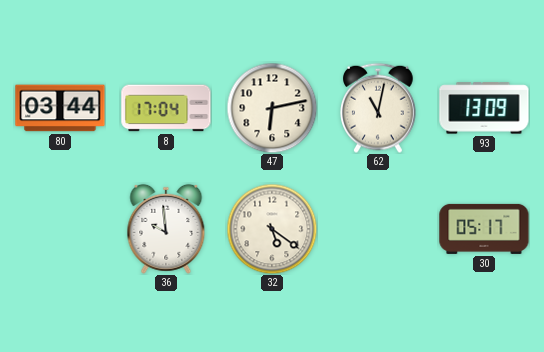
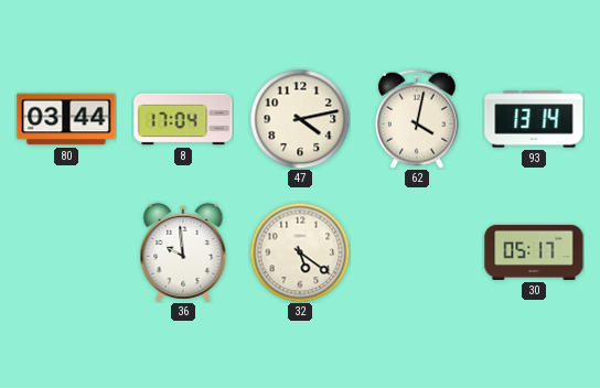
47: 6:13 -> 4:13 (300, 119)
62: 11:02 -> 4:02 (418, 119)
93: 13:09 -> 13:14 (534, 119)
